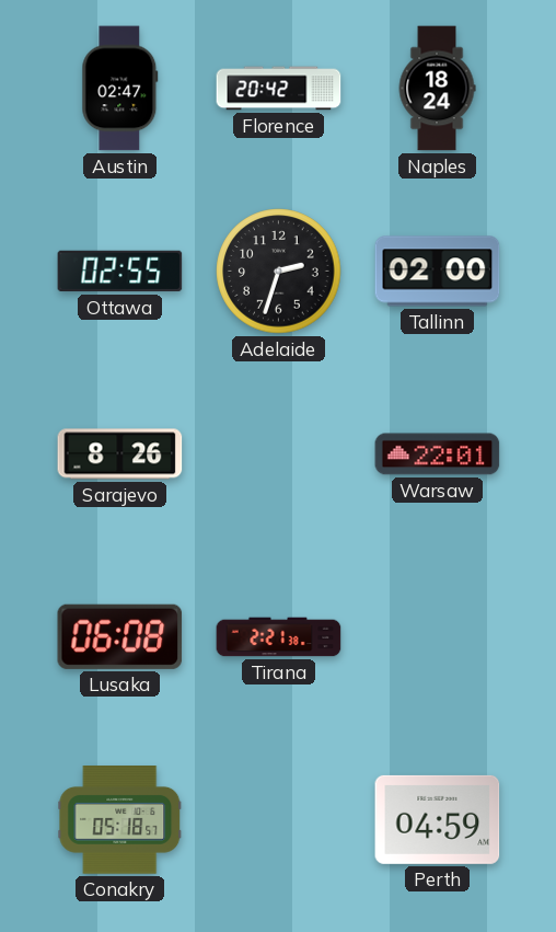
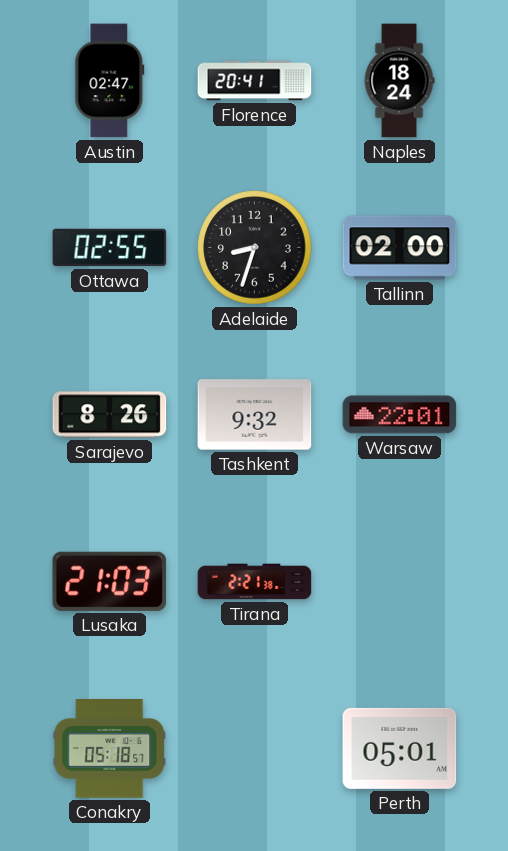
Florence: 20:42 -> 20:41 (255, 81)
Adelaide: 2:33 -> 8:33 (255, 248)
Tashkent: none -> 9:32 (255, 415)
Lusaka: 06:08 -> 21:03 (110, 581)
Perth: 04:59 -> 05:01 (400, 748)
